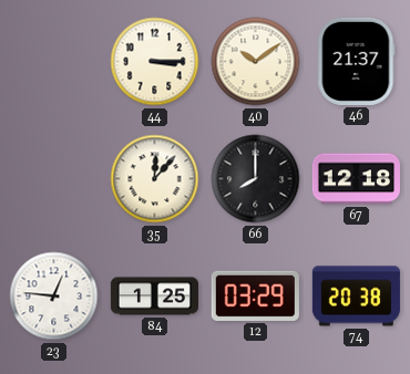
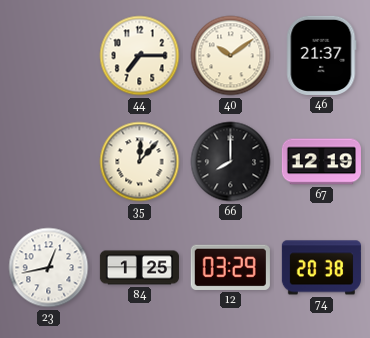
44: 3:15 -> 7:15 (140, 56)
67: 12:18 -> 12:19 (321, 162)
23: 12:46 -> 12:43 (49, 268)
